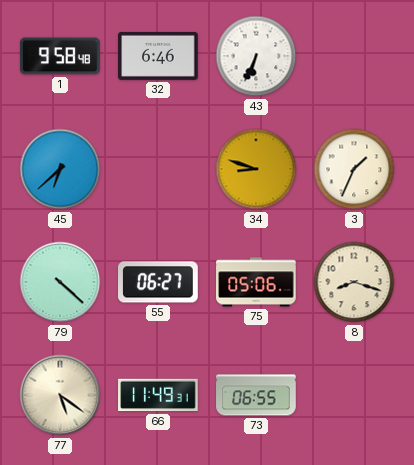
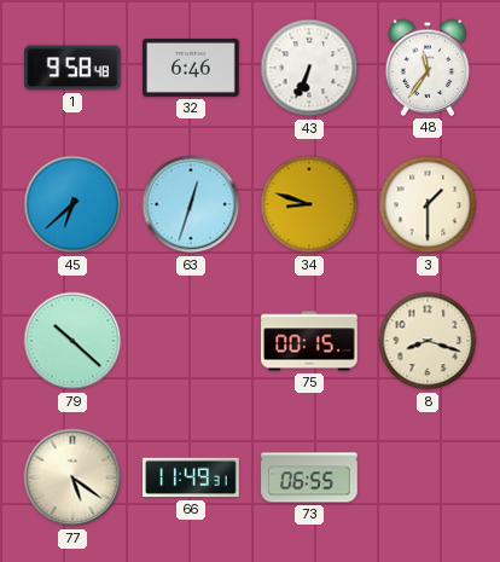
48: none -> 11:36 (428, 68)
63: none -> 12:33 (191, 204)
3: 1:34 -> 1:30 (428, 204)
79: 4:22 -> 10:22 (72, 341)
55: 06:27 -> none (158, 282)
75: 05:06 -> 00:15 (309, 341)
